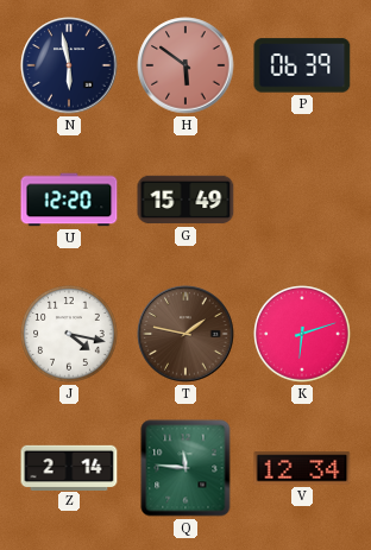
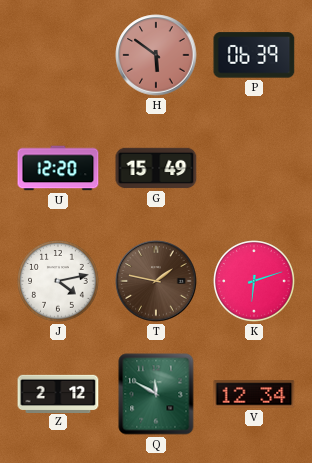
N: 5:58 -> none (69, 65)
J: 4:17 -> 4:13 (58, 281)
Z: 2:14 -> 2:12 (58, 393)
Q: 11:46 -> 11:50 (156, 394)
